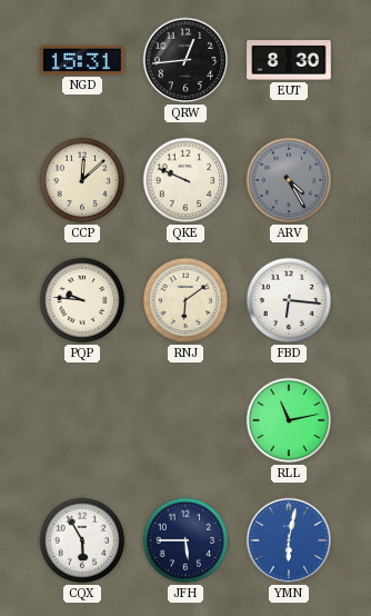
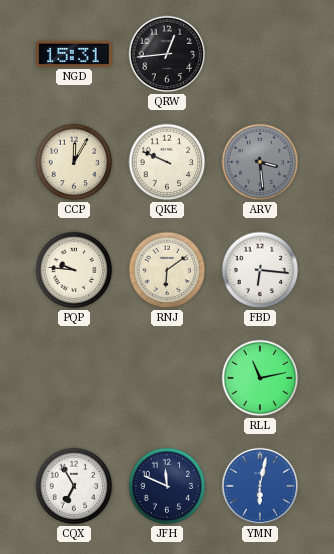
EUT: 8:30 -> none (289, 60)
CCP: 12:08 -> 12:05 (74, 162)
ARV: 4:25 -> 3:29 (260, 162)
CQX: 5:55 -> 6:55 (74, 486)
JFH: 5:45 -> 11:49 (167, 486)
